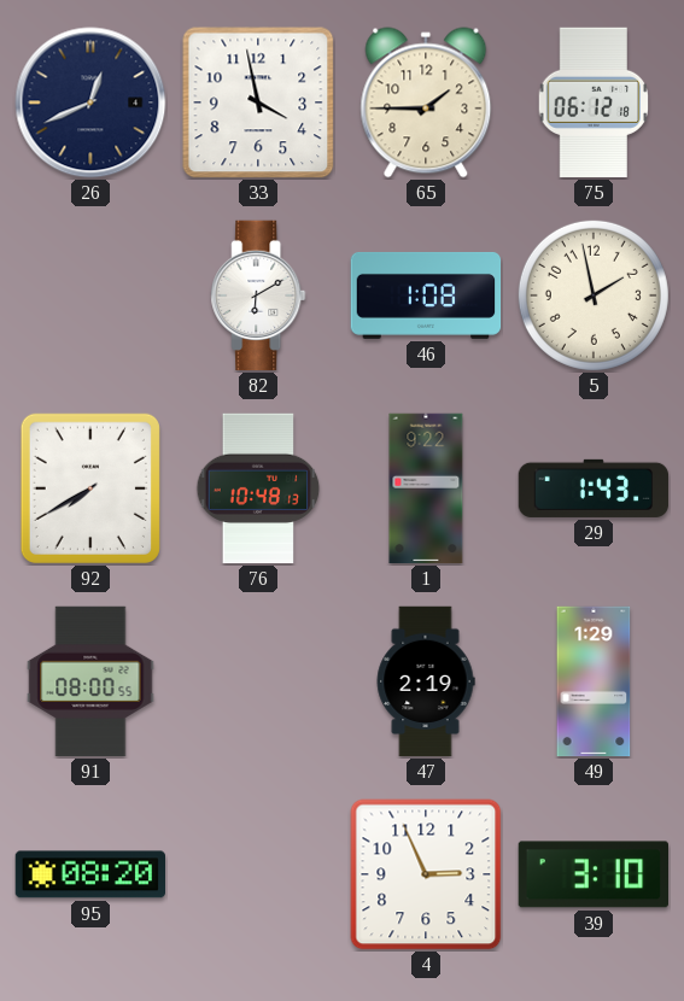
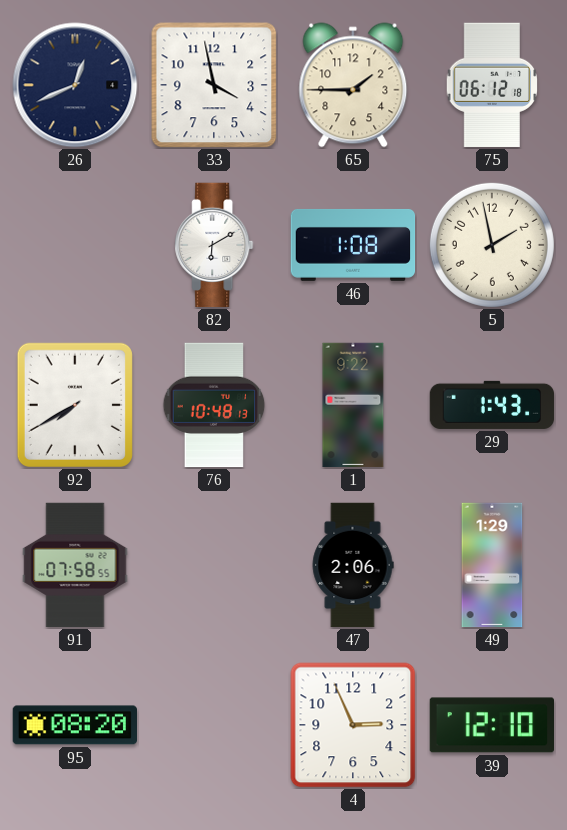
91: 08:00 -> 07:58 (75, 565)
47: 2:19 -> 2:06 (353, 565)
39: 3:10 -> 12:10 (491, 725)
